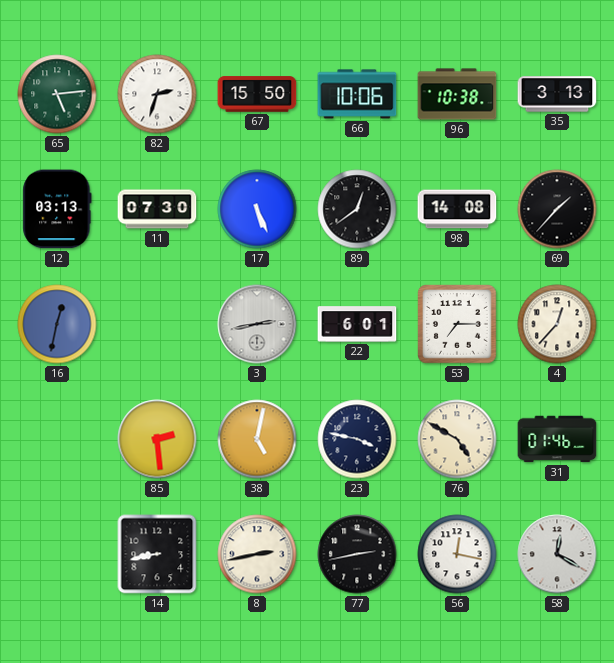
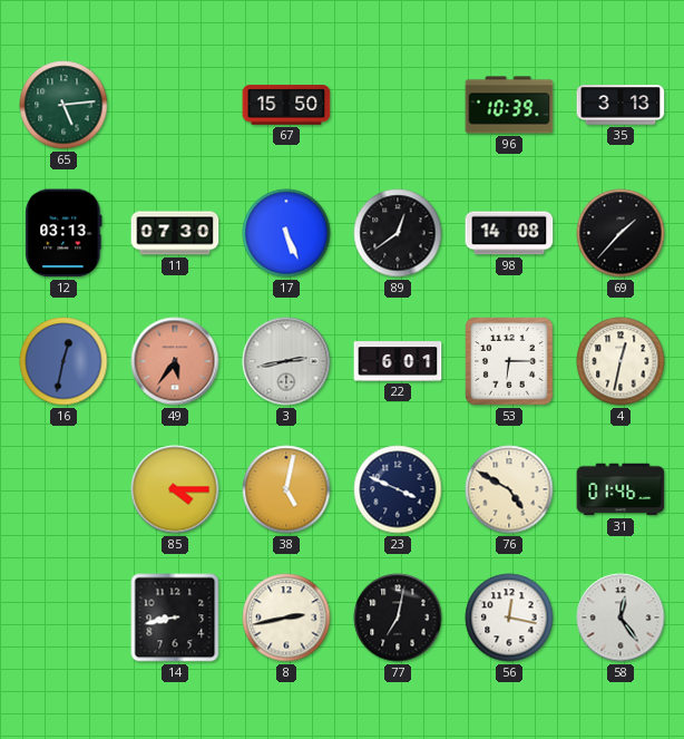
82: 2:33 -> none (157, 94)
66: 10:06 -> none (357, 94)
96: 10:38 -> 10:39 (509, 105)
49: none -> 5:36 (175, 361)
53: 7:15 -> 6:15 (509, 361)
4: 12:37 -> 12:32 (621, 361)
85: 2:29 -> 4:15 (175, 489)
23: 3:47 -> 3:49 (398, 489)
77: 2:43 -> 7:02 (398, 618)
58: 12:20 -> 12:24 (621, 618)
